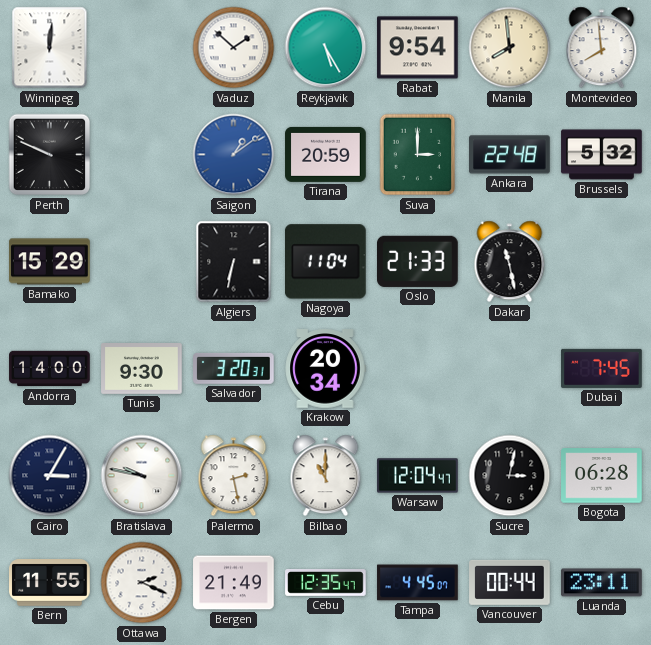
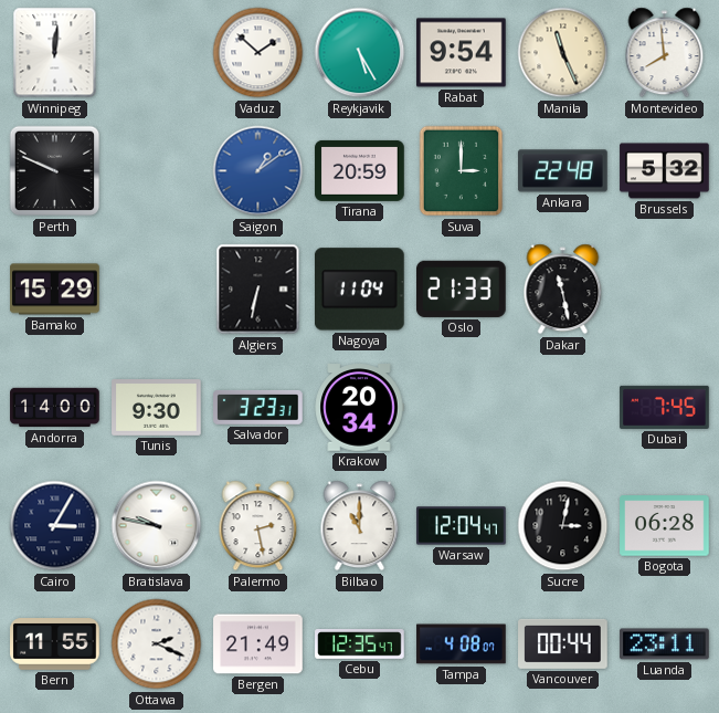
Manila: 7:59 -> 11:26 (563, 53)
Salvador: 3:20 -> 3:23 (258, 407)
Tampa: 4:45 -> 4:08 (462, 644)
